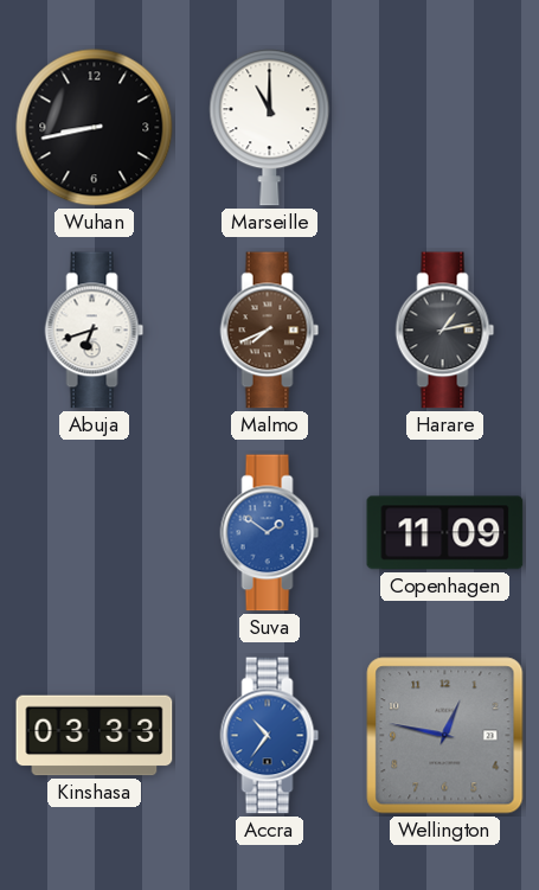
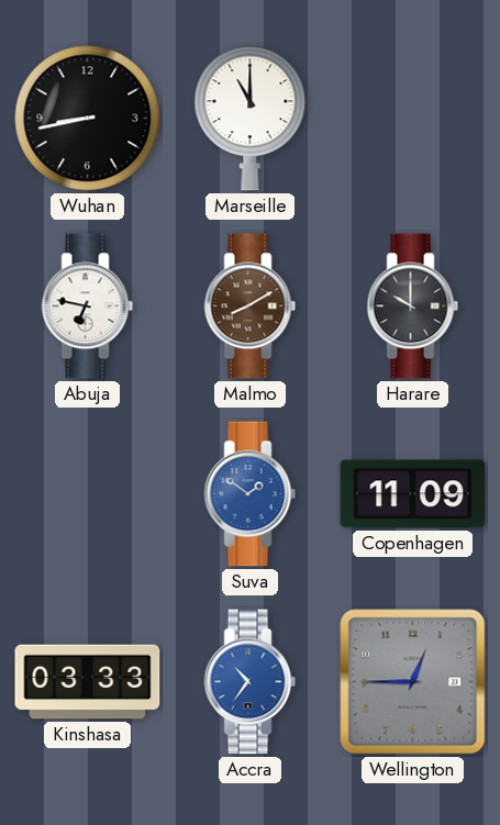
Abuja: 6:42 -> 6:47 (88, 306)
Malmo: 7:41 -> 8:10 (251, 306)
Harare: 1:13 -> 10:00 (413, 306)
Wellington: 12:47 -> 12:45 (413, 682)
